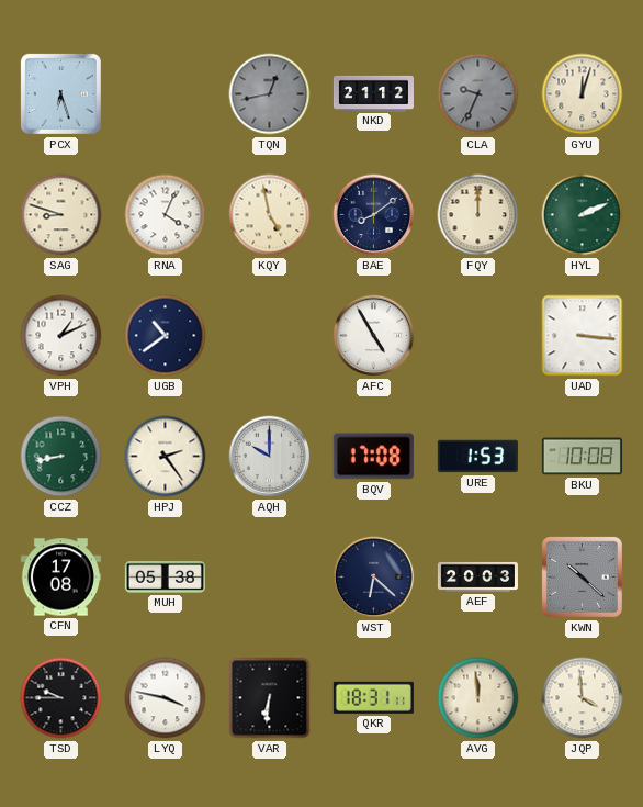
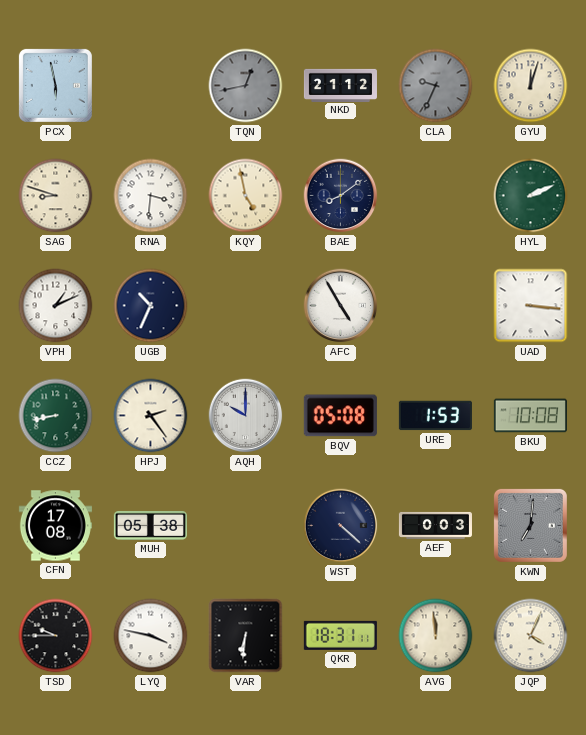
PCX: 6:27 -> 5:58 (55, 85)
RNA: 4:04 -> 3:31 (151, 196)
FQY: 12:00 -> none (478, 215)
UGB: 10:39 -> 10:34 (151, 306)
BQV: 17:08 -> 05:08 (340, 416)
WST: 6:22 -> 4:22 (341, 526)
AEF: 20:03 -> 0:03 (435, 525)
KWN: 10:22 -> 7:01 (530, 525)
JQP: 3:59 -> 4:04 (531, 636)
